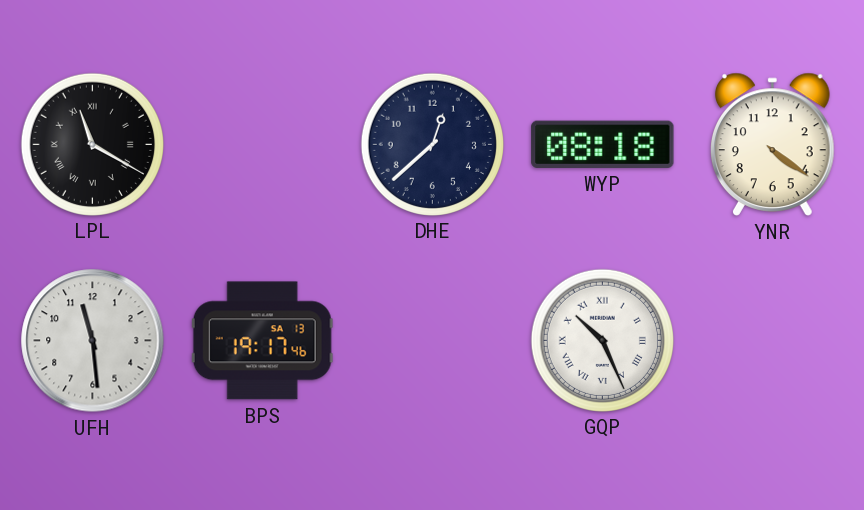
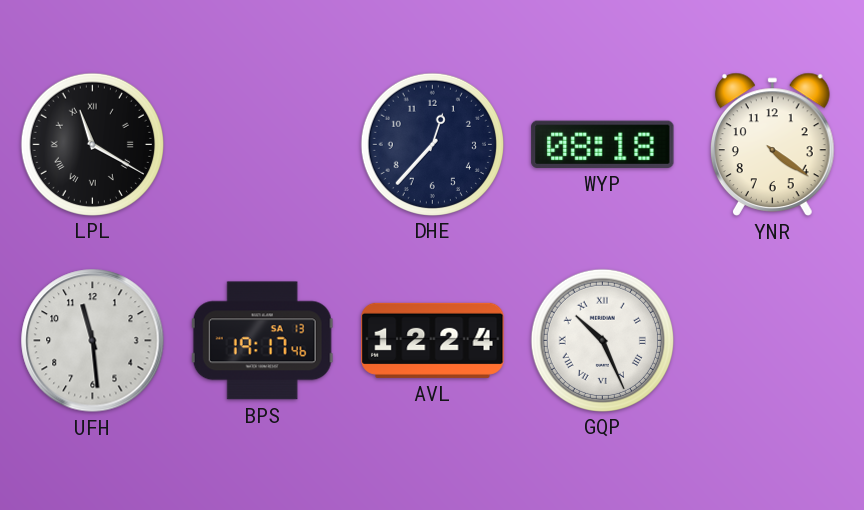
DHE: 12:38 -> 12:37 (432, 144)
AVL: none -> 12:24 (433, 340)
